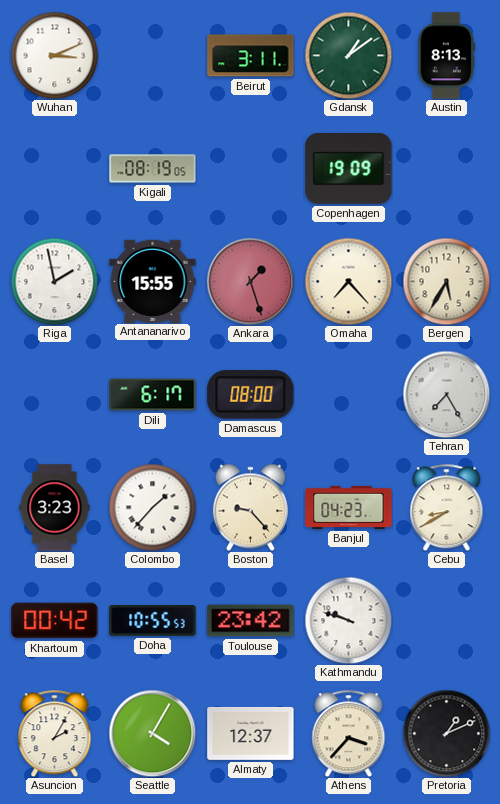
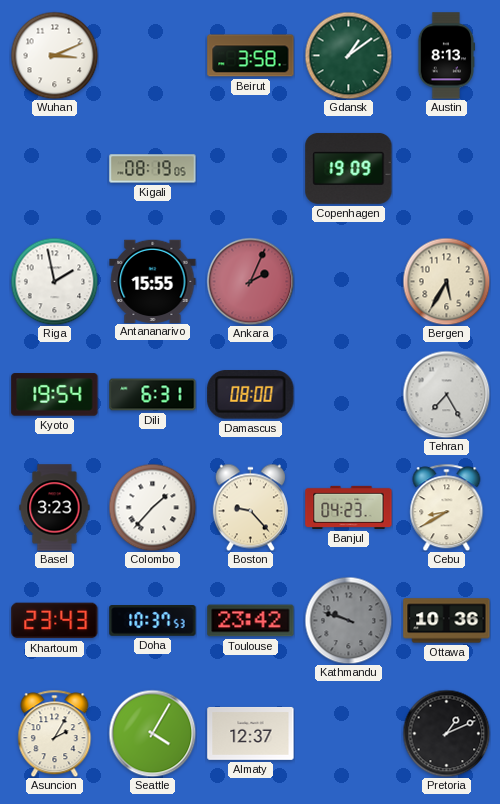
Beirut: 3:11 -> 3:58 (251, 56)
Ankara: 1:27 -> 2:04 (250, 281)
Omaha: 7:23 -> none (348, 281)
Kyoto: none -> 19:54 (55, 395)
Dili: 6:17 -> 6:31 (153, 395)
Khartoum: 00:42 -> 23:43 (55, 621)
Doha: 10:55 -> 10:37 (153, 621)
Kathmandu dial: white -> grey (348, 620)
Ottawa: none -> 10:36 (447, 621)
Athens: 3:37 -> none (349, 733)
